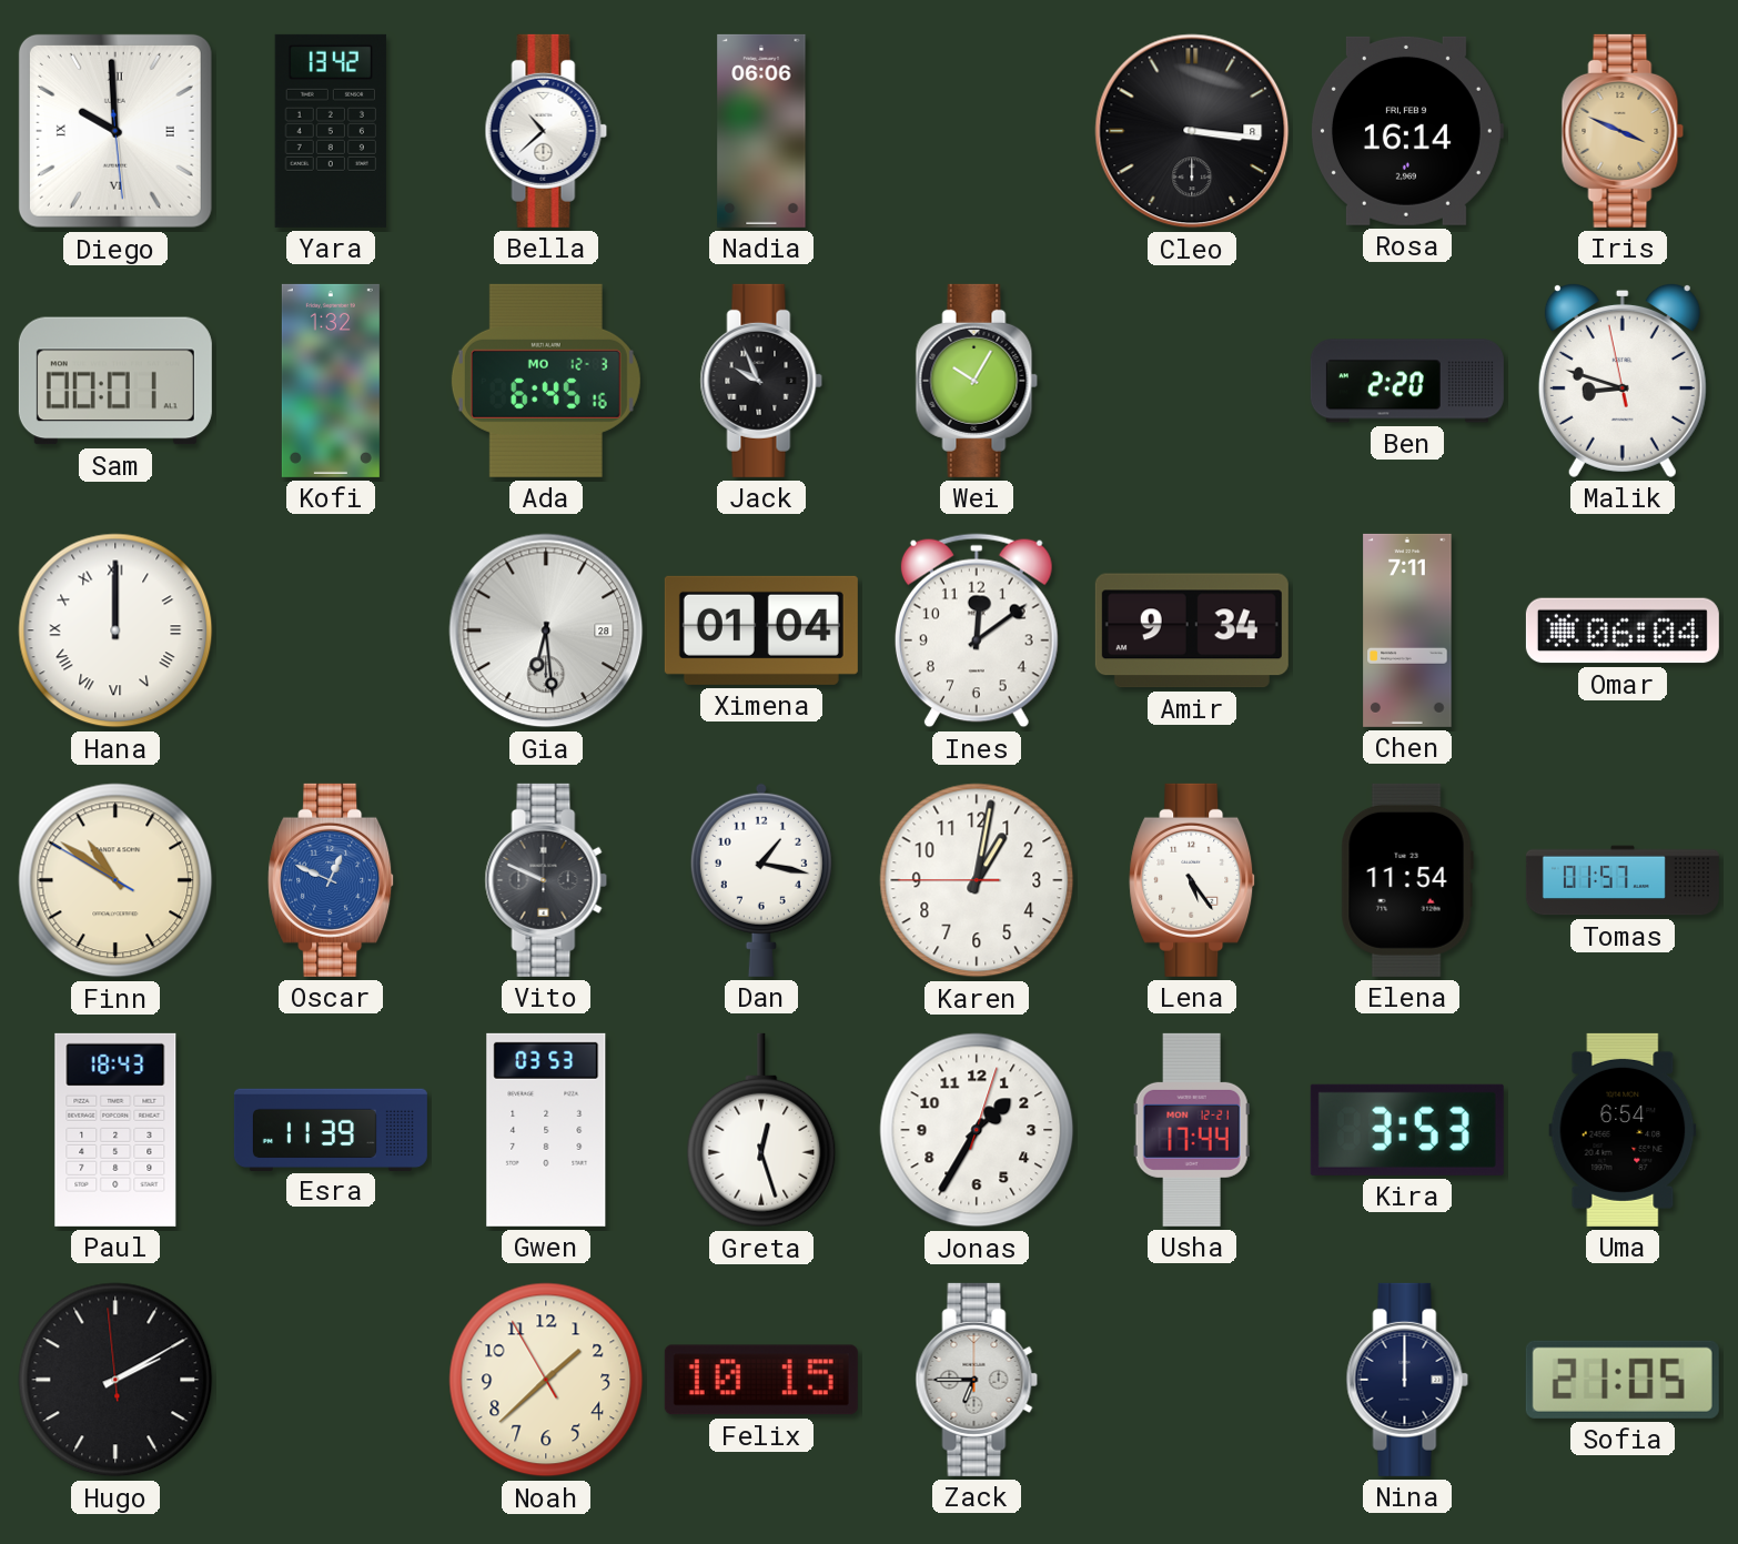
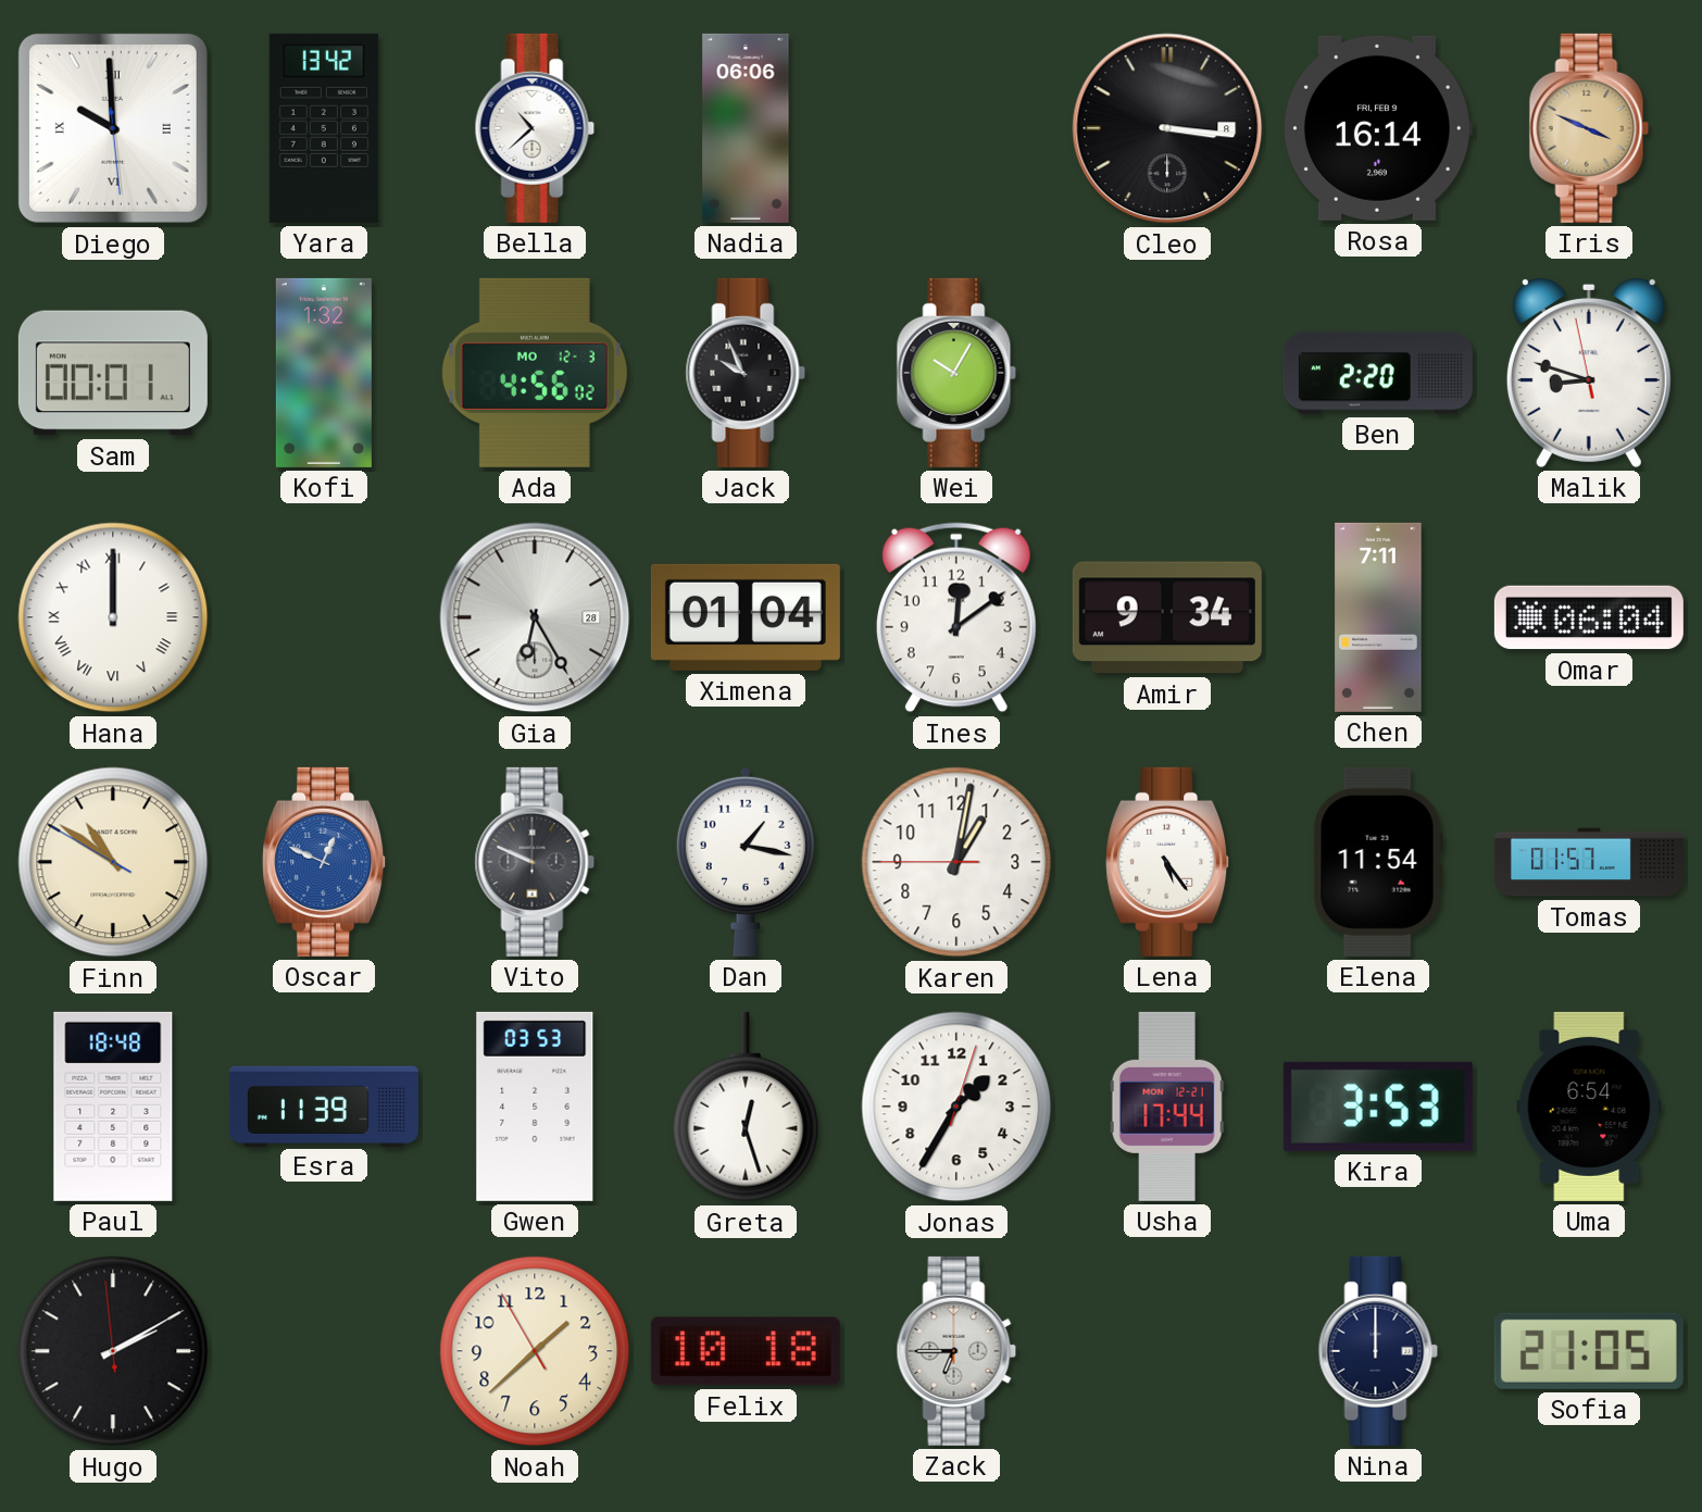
Ada: 6:45 -> 4:56 (535, 373)
Gia: 6:29 -> 6:25 (535, 617)
Paul: 18:43 -> 18:48 (113, 1107)
Felix: 10:15 -> 10:18 (746, 1351)
